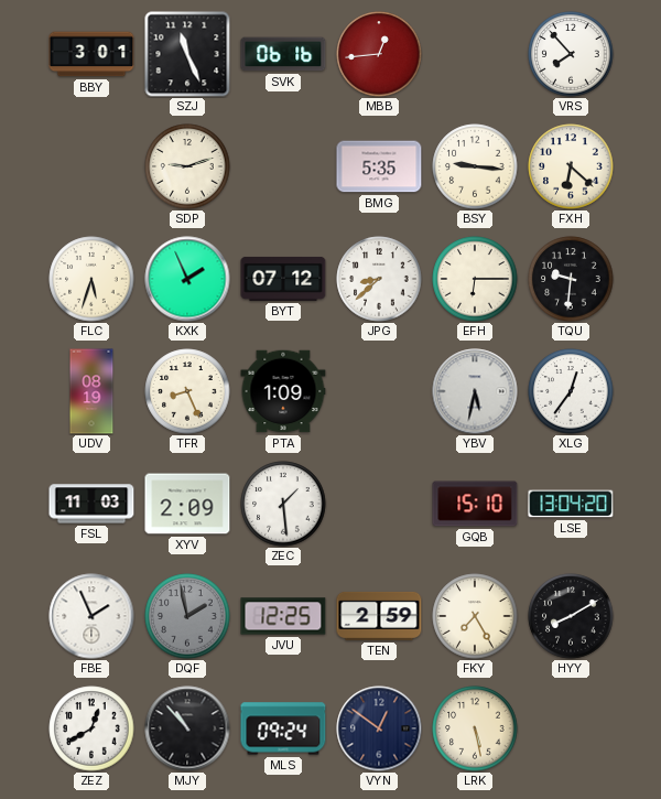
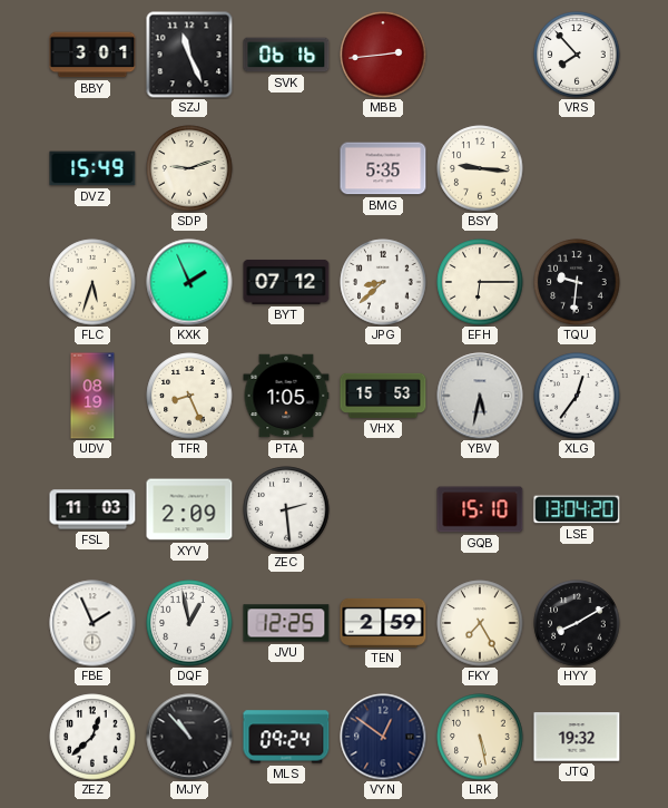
MBB: 12:44 -> 2:44 (383, 55)
DVZ: none -> 15:49 (92, 168)
FXH: 6:22 -> none (571, 166)
PTA: 1:09 -> 1:05 (286, 396)
VHX: none -> 15:53 (383, 396)
ZEC: 1:29 -> 2:29 (286, 509)
DQF: 1:58 -> 12:58 (189, 623)
DQF dial: grey -> white (189, 623)
ZEZ: 12:40 -> 12:38 (92, 737)
JTQ: none -> 19:32 (577, 737)
